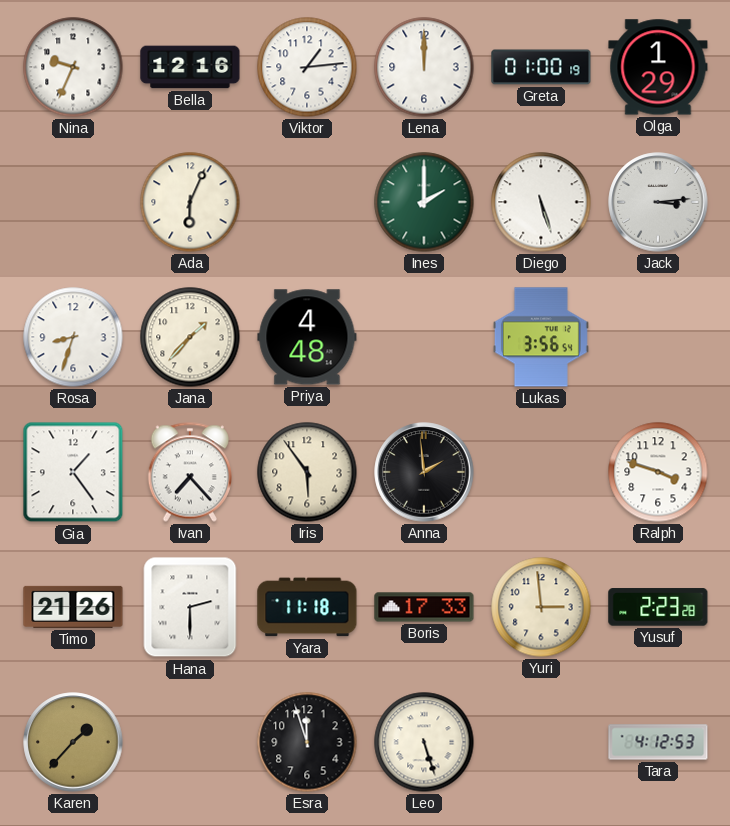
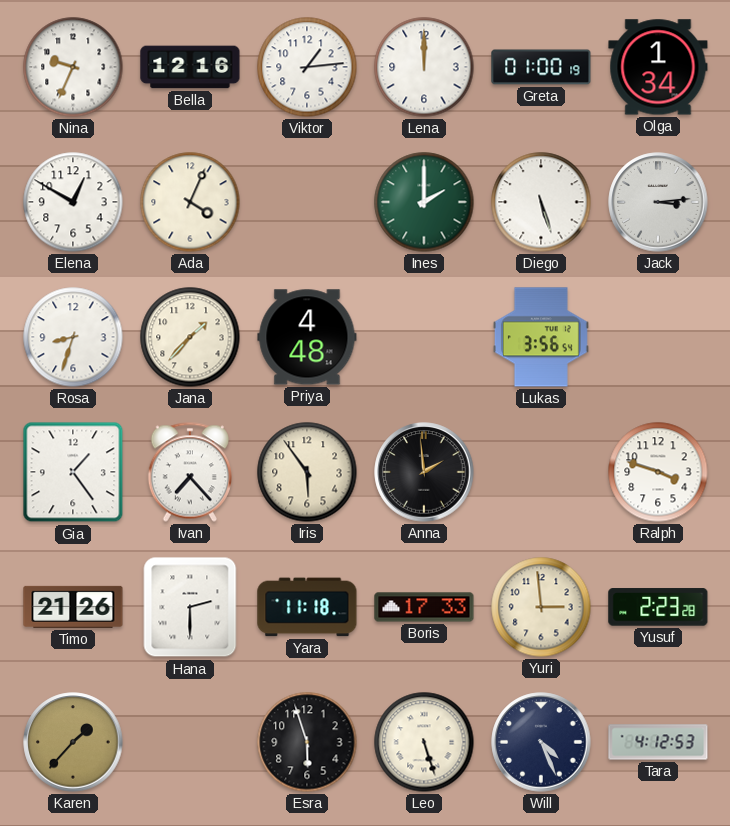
Olga: 1:29 -> 1:34 (658, 67)
Elena: none -> 12:50 (73, 202)
Ada: 6:04 -> 4:04 (190, 202)
Esra: 11:57 -> 5:57 (307, 742)
Will: none -> 4:26 (541, 742)
